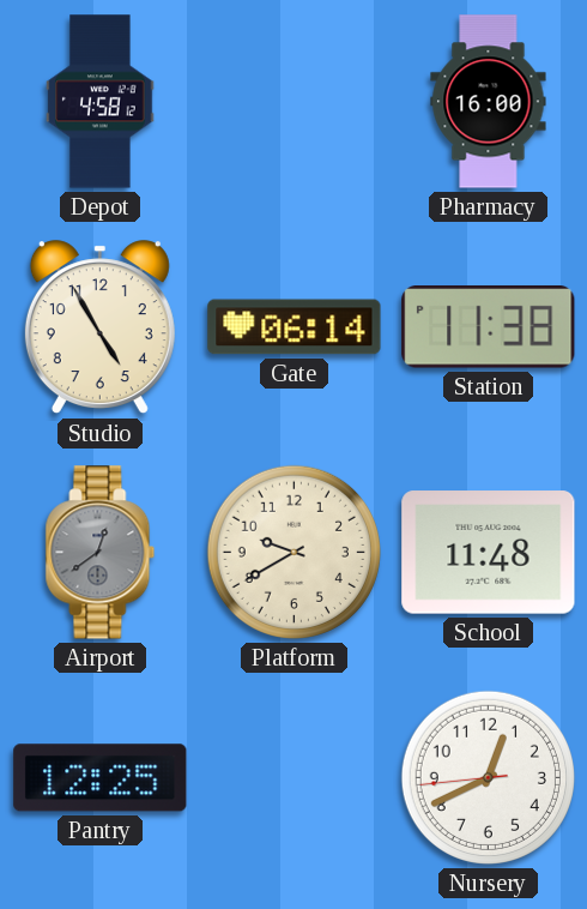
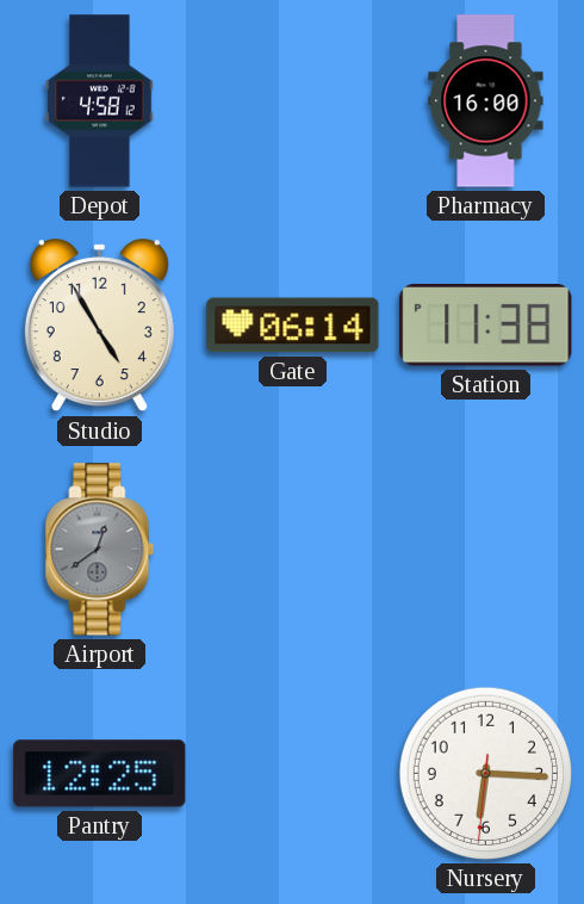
Platform: 9:40 -> none (293, 552)
School: 11:48 -> none (489, 553)
Nursery: 12:40 -> 6:15 (485, 773)
